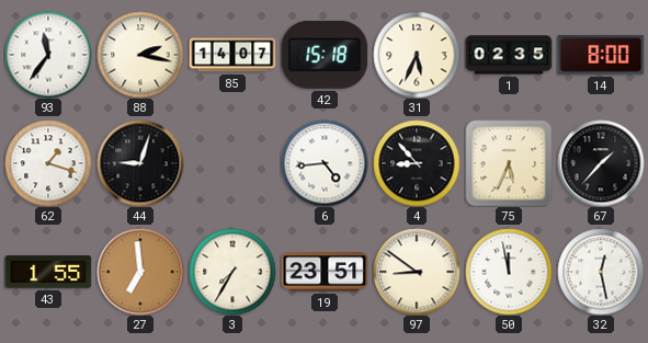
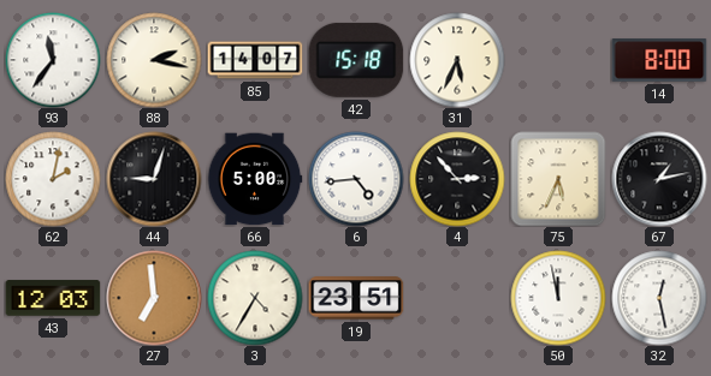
1: 02:35 -> none (509, 55)
62: 1:18 -> 2:02 (53, 179)
66: none -> 5:00 (255, 179)
4: 8:53 -> 2:53 (457, 179)
67: 1:37 -> 1:13 (659, 179)
43: 1:55 -> 12:03 (53, 298)
3: 7:35 -> 4:35 (255, 298)
97: 8:51 -> none (417, 272)
